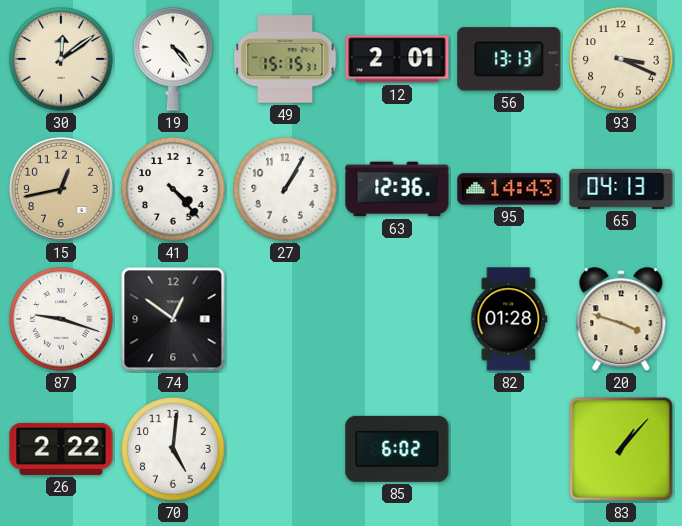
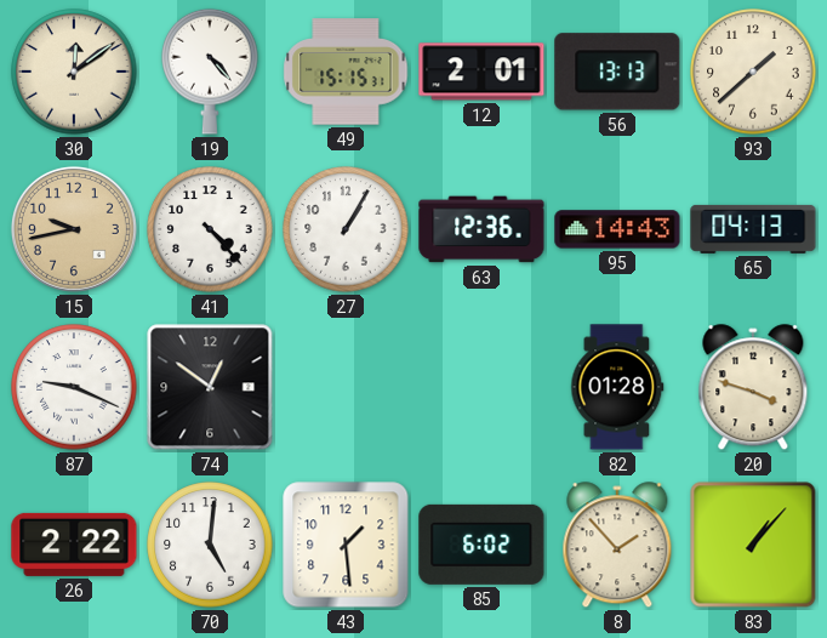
93: 3:19 -> 1:38 (753, 72)
15: 12:43 -> 9:43 (74, 229)
87: 9:18 -> 9:19 (74, 387)
43: none -> 1:29 (346, 545)
8: none -> 1:53 (617, 546)
